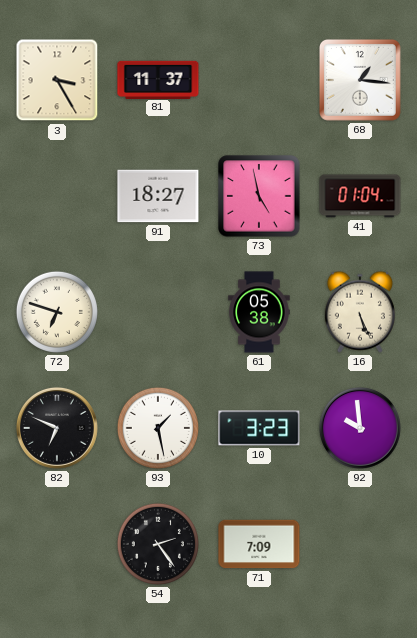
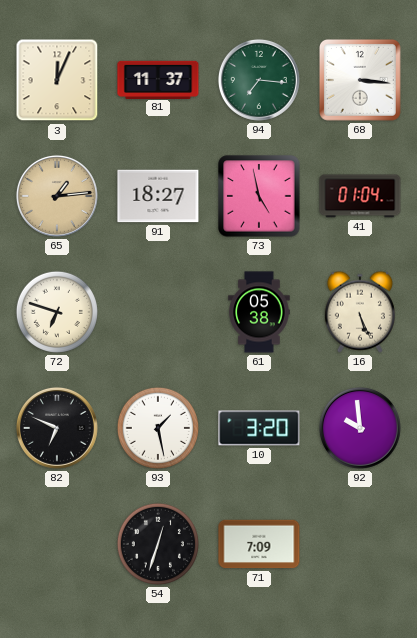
3: 3:25 -> 12:04 (57, 80)
94: none -> 7:16 (259, 80)
68: 1:16 -> 3:16 (360, 80)
65: none -> 1:14 (57, 196)
10: 3:23 -> 3:20 (259, 428)
54: 2:24 -> 12:33 (158, 544)
